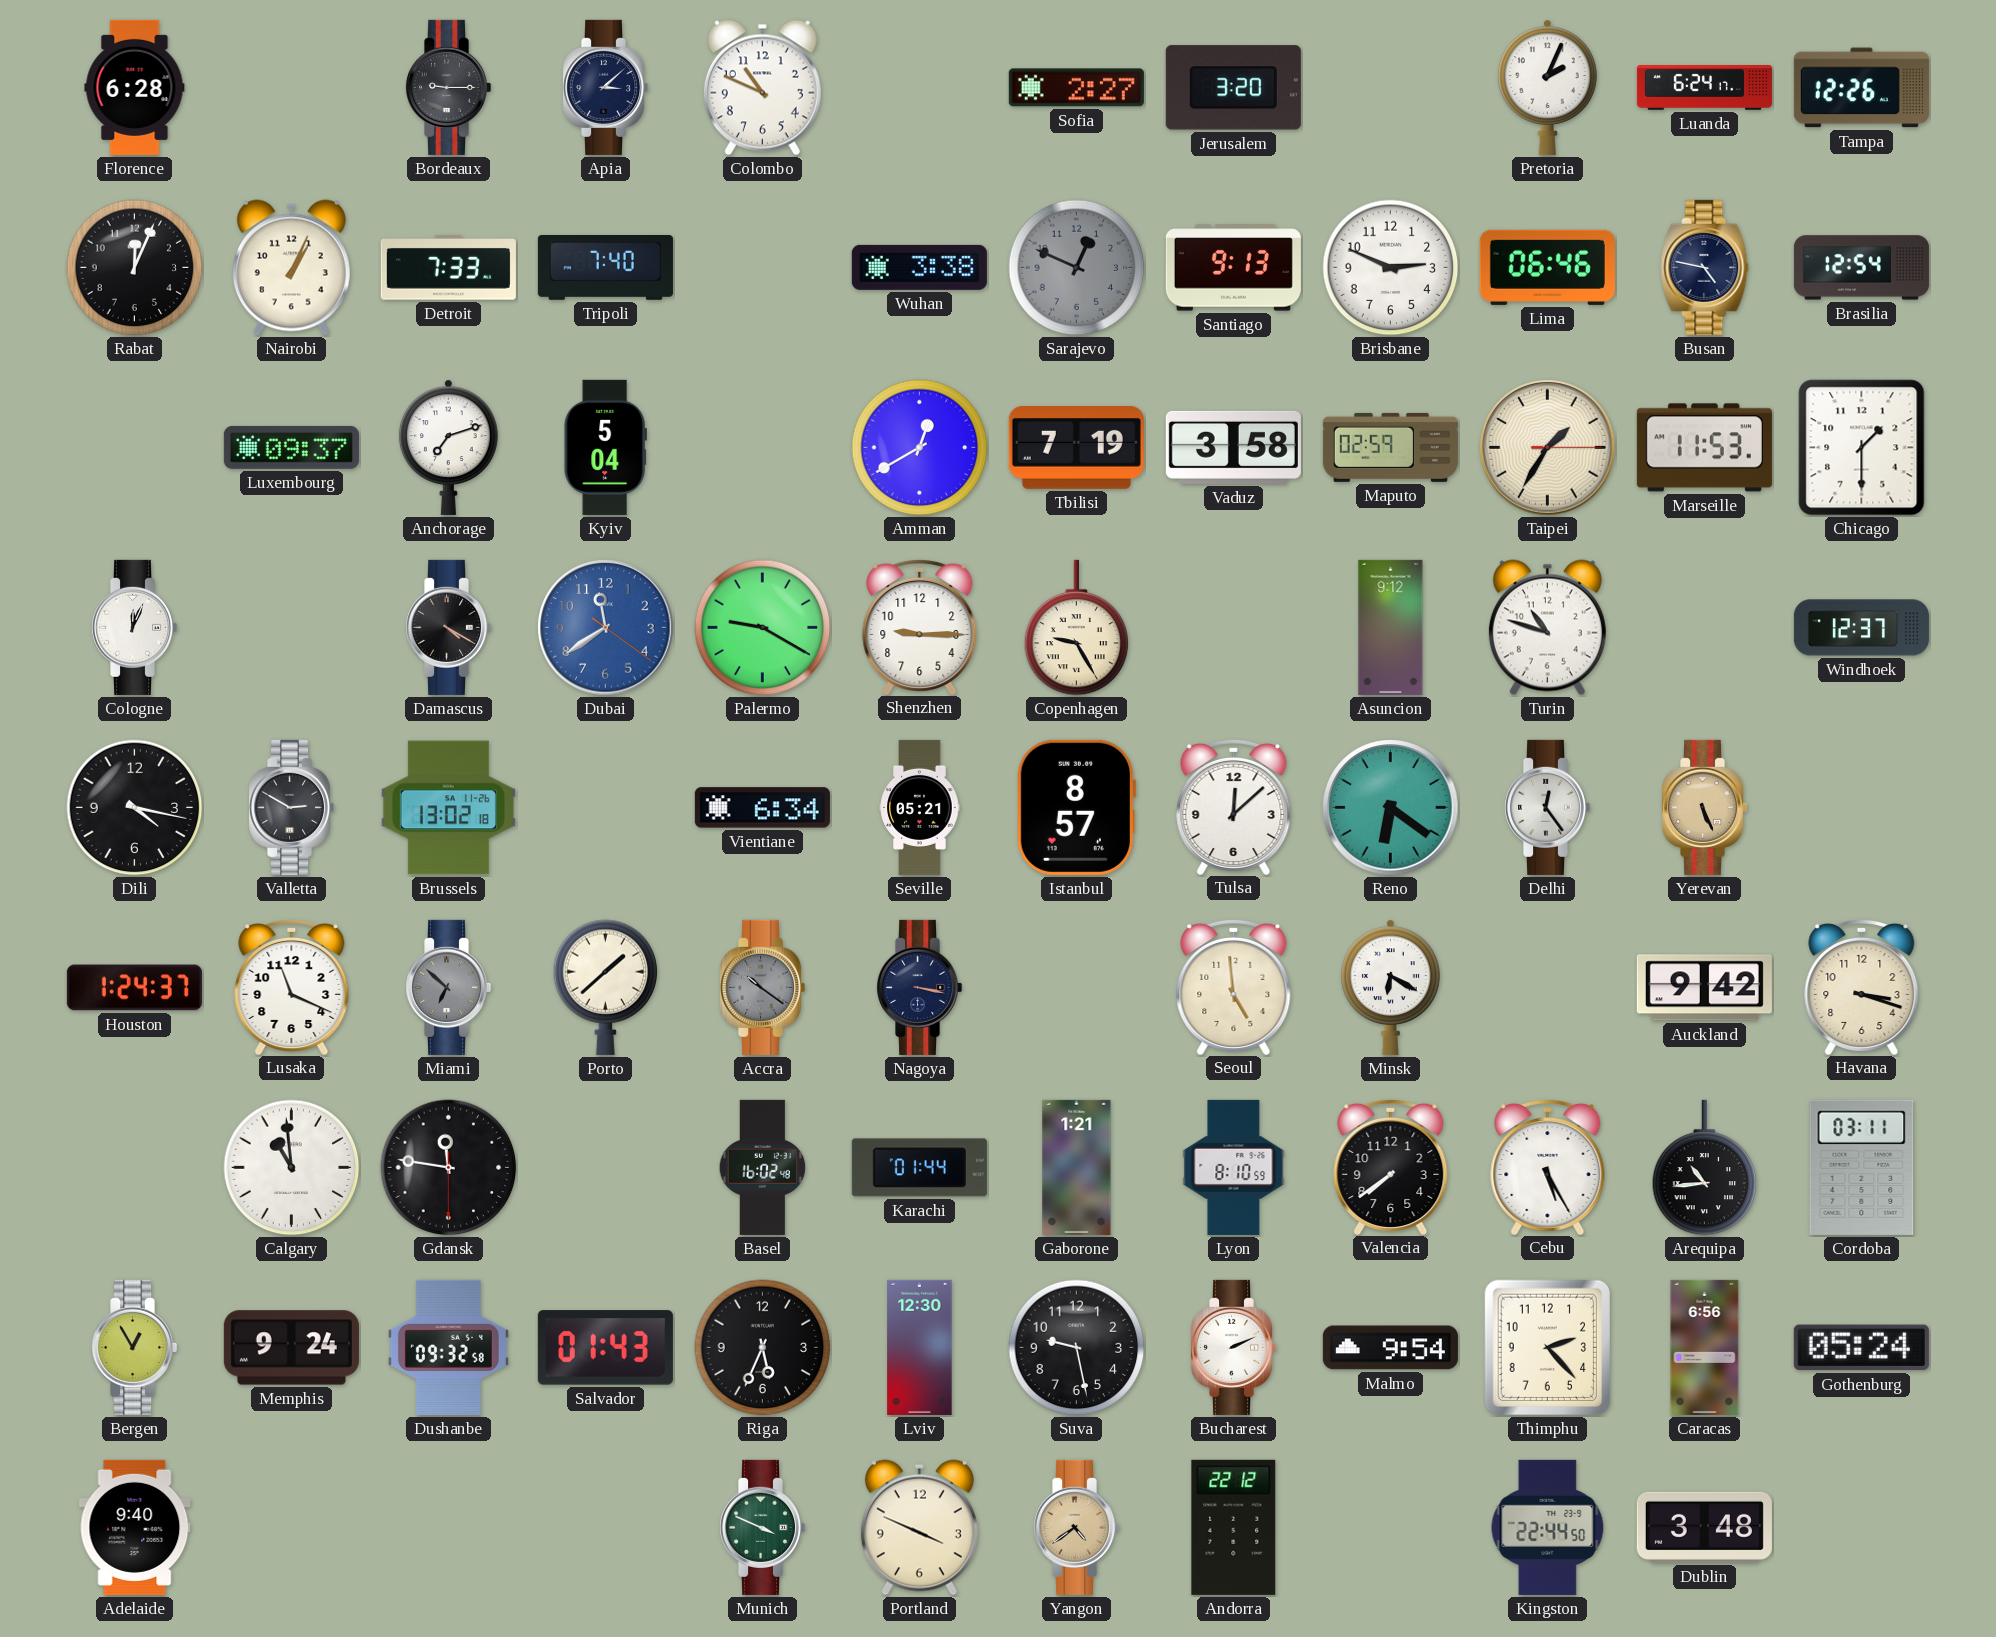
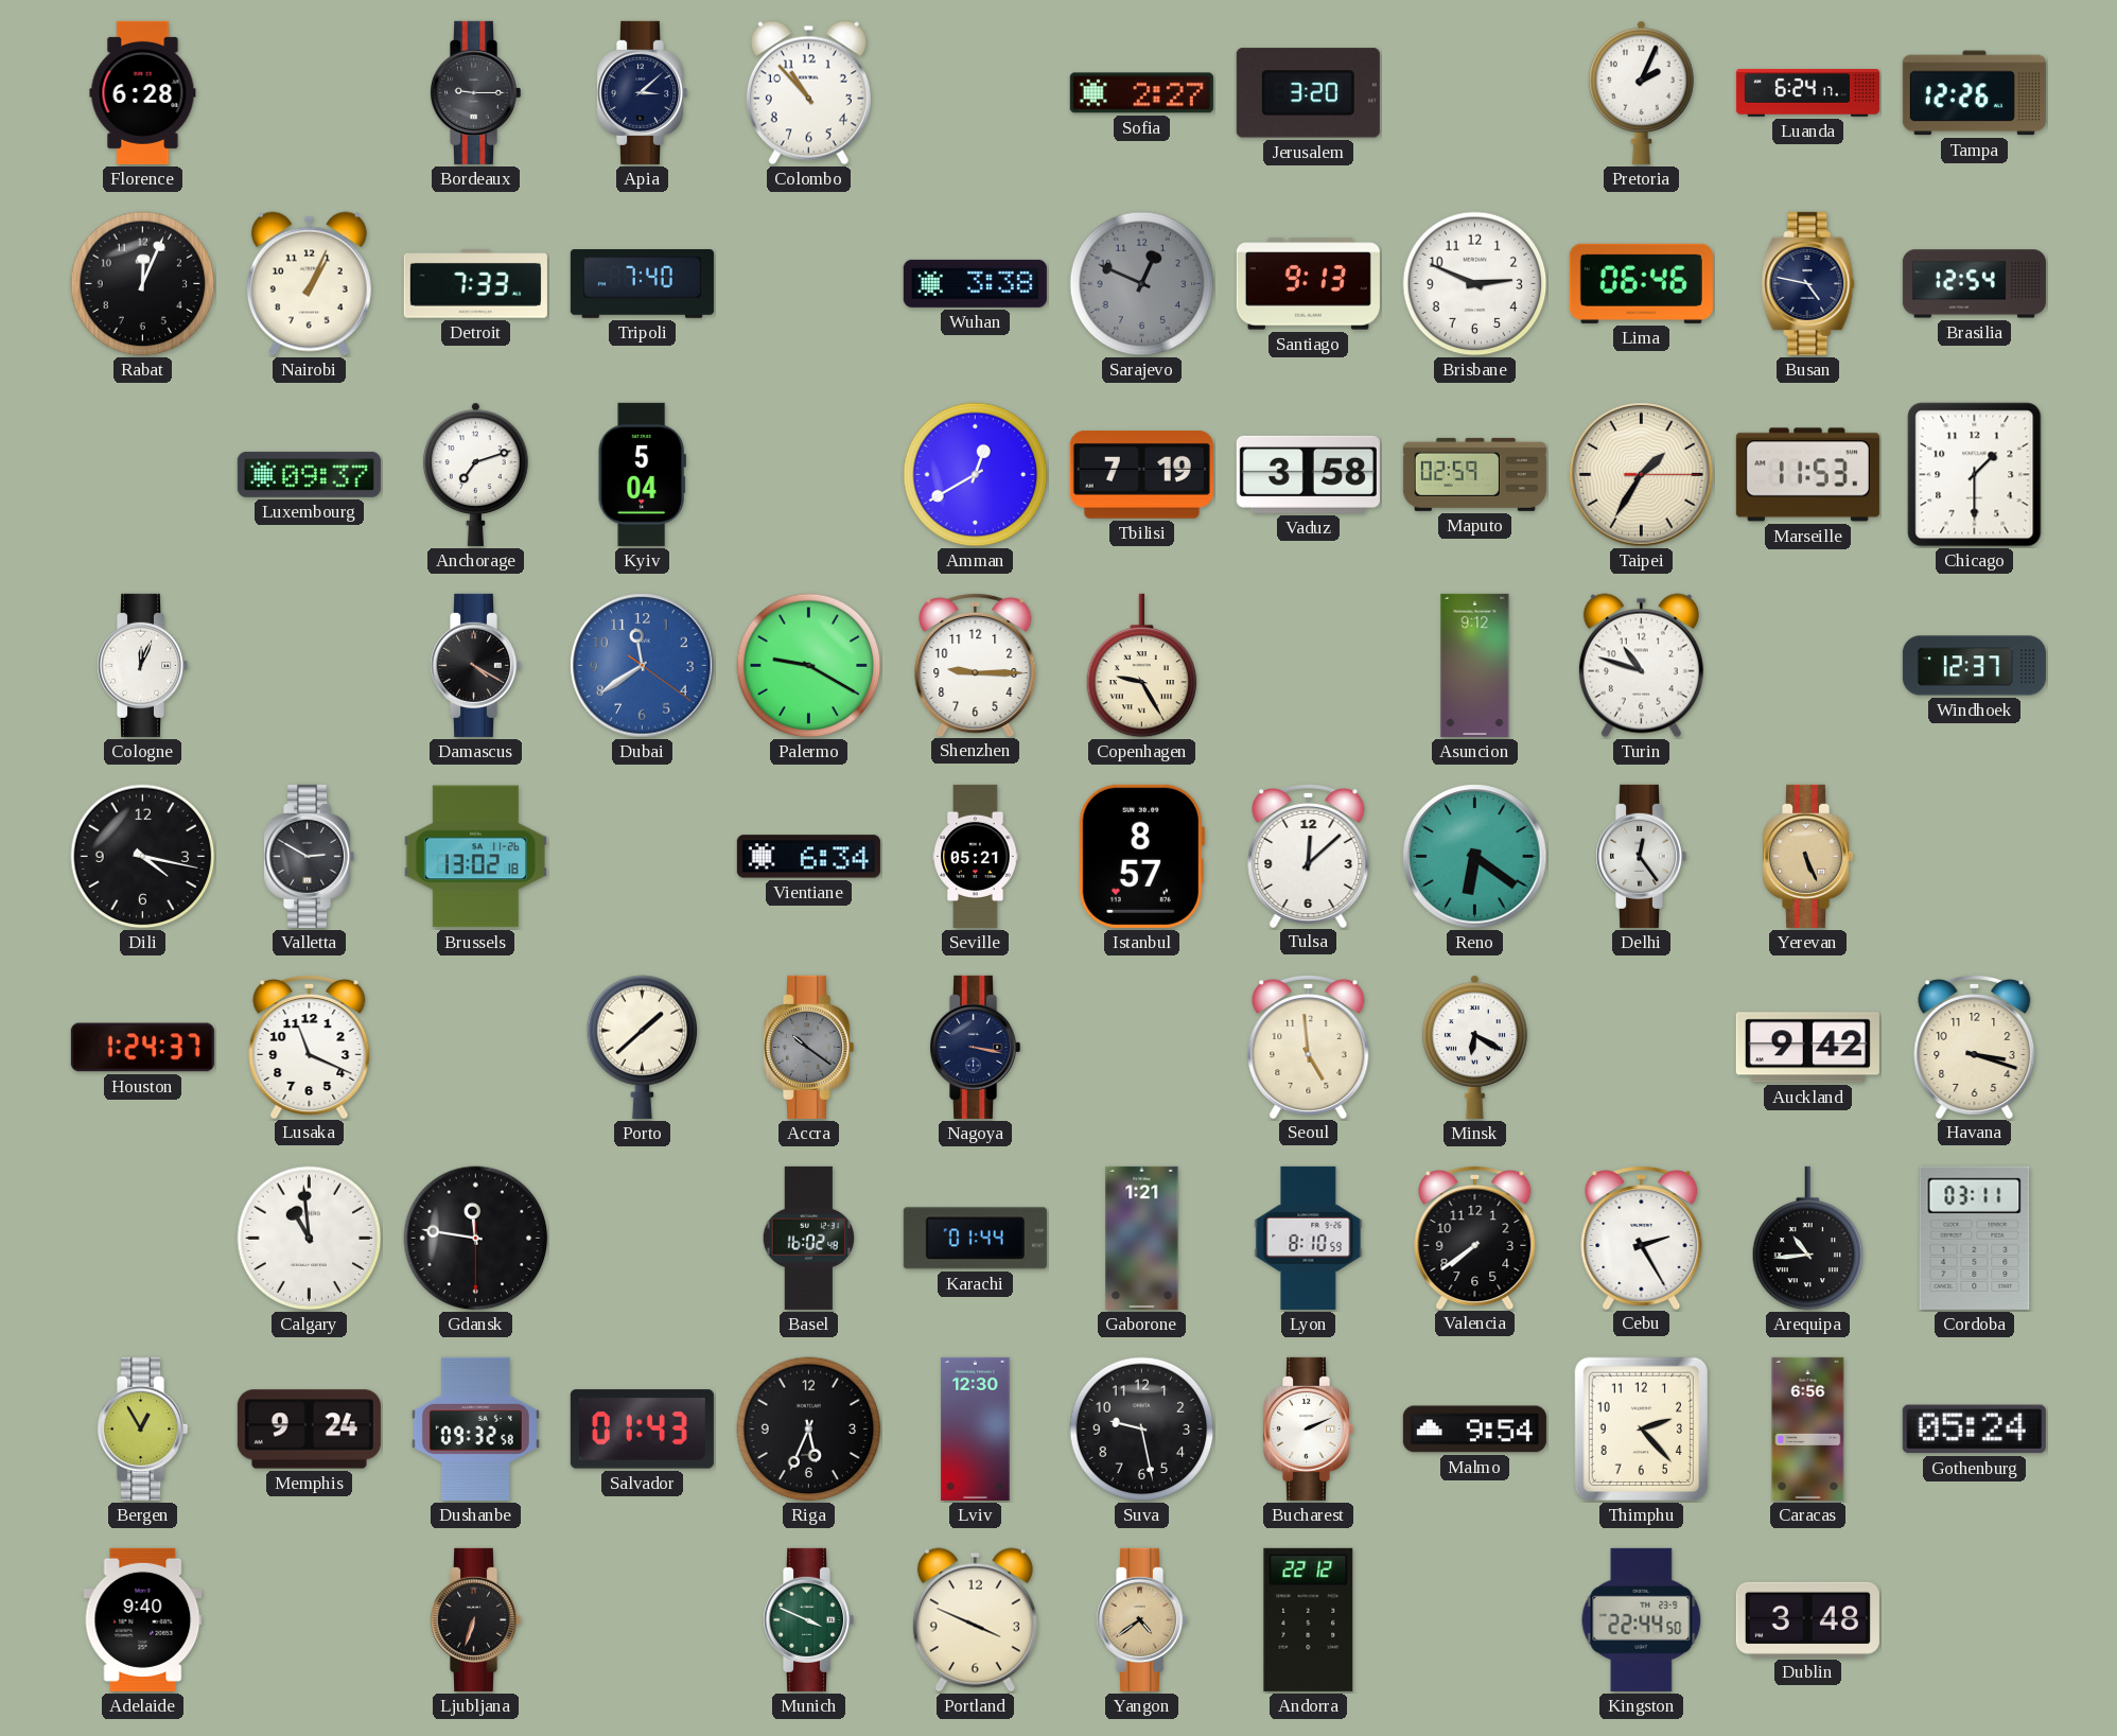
Colombo: 10:49 -> 10:53 (808, 93)
Miami: 6:52 -> none (449, 987)
Cebu: 5:25 -> 2:25 (1642, 1237)
Ljubljana: none -> 6:33 (476, 1619)
